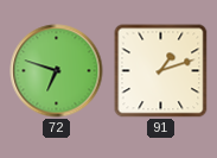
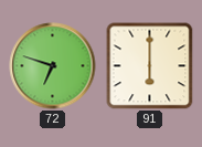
91: 1:12 -> 6:00 (150, 66)
